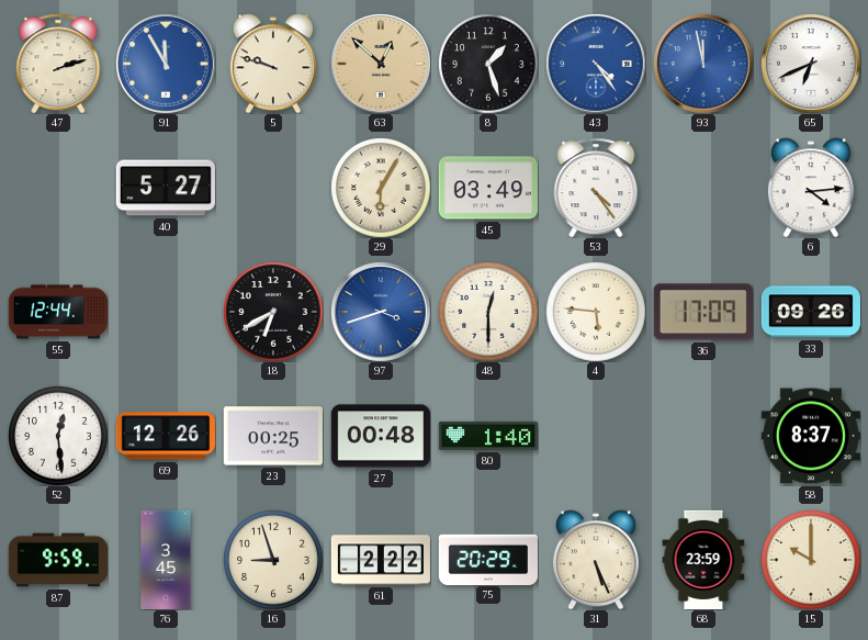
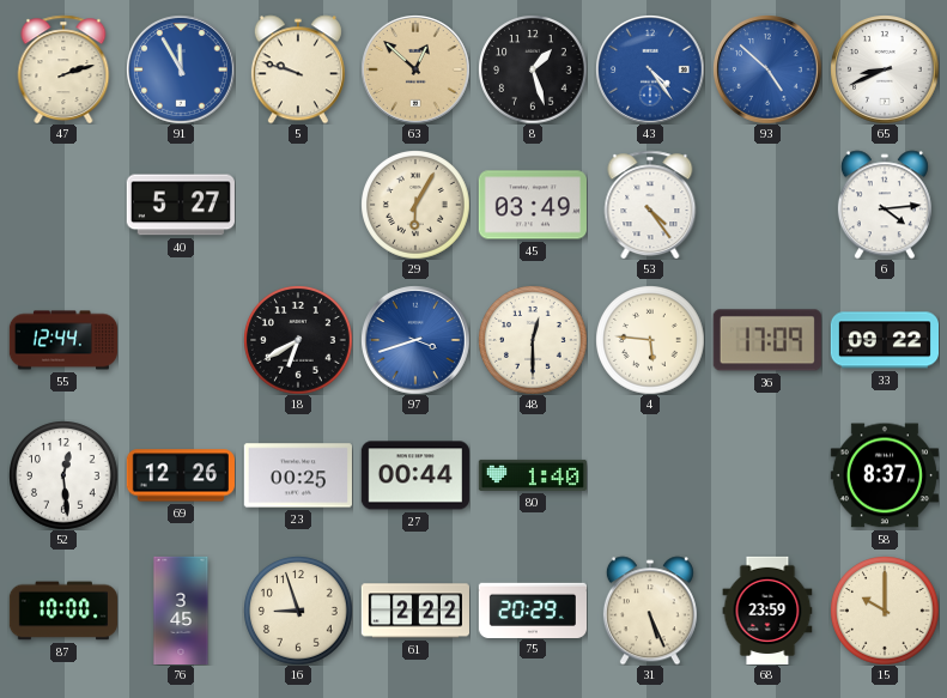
93: 11:58 -> 4:52 (767, 69)
65: 6:41 -> 8:41 (885, 69)
33: 09:26 -> 09:22 (884, 340)
27: 00:48 -> 00:44 (415, 475)
87: 9:59 -> 10:00 (62, 611)
